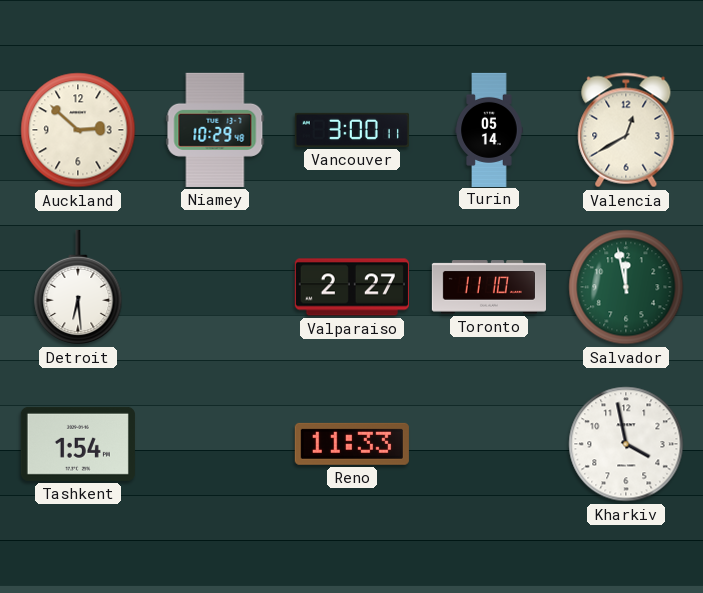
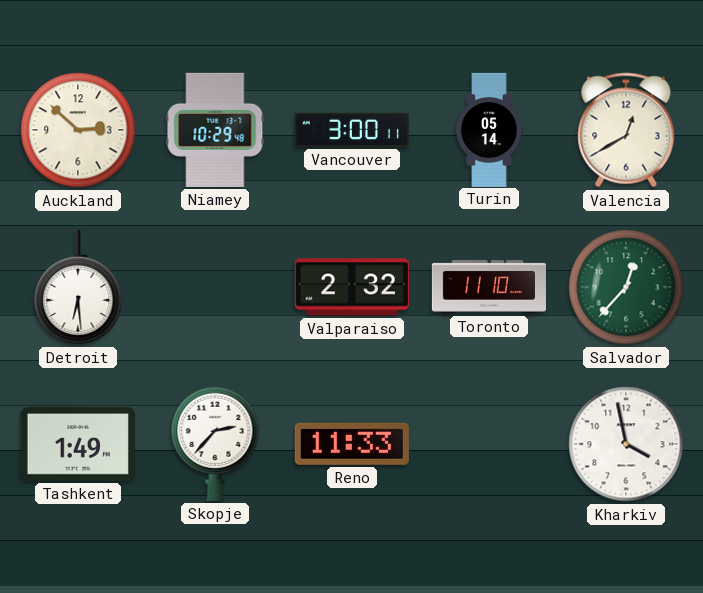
Valparaiso: 2:27 -> 2:32 (352, 287)
Salvador: 11:58 -> 12:37 (626, 287)
Tashkent: 1:54 -> 1:49 (78, 444)
Skopje: none -> 2:37 (215, 444)
